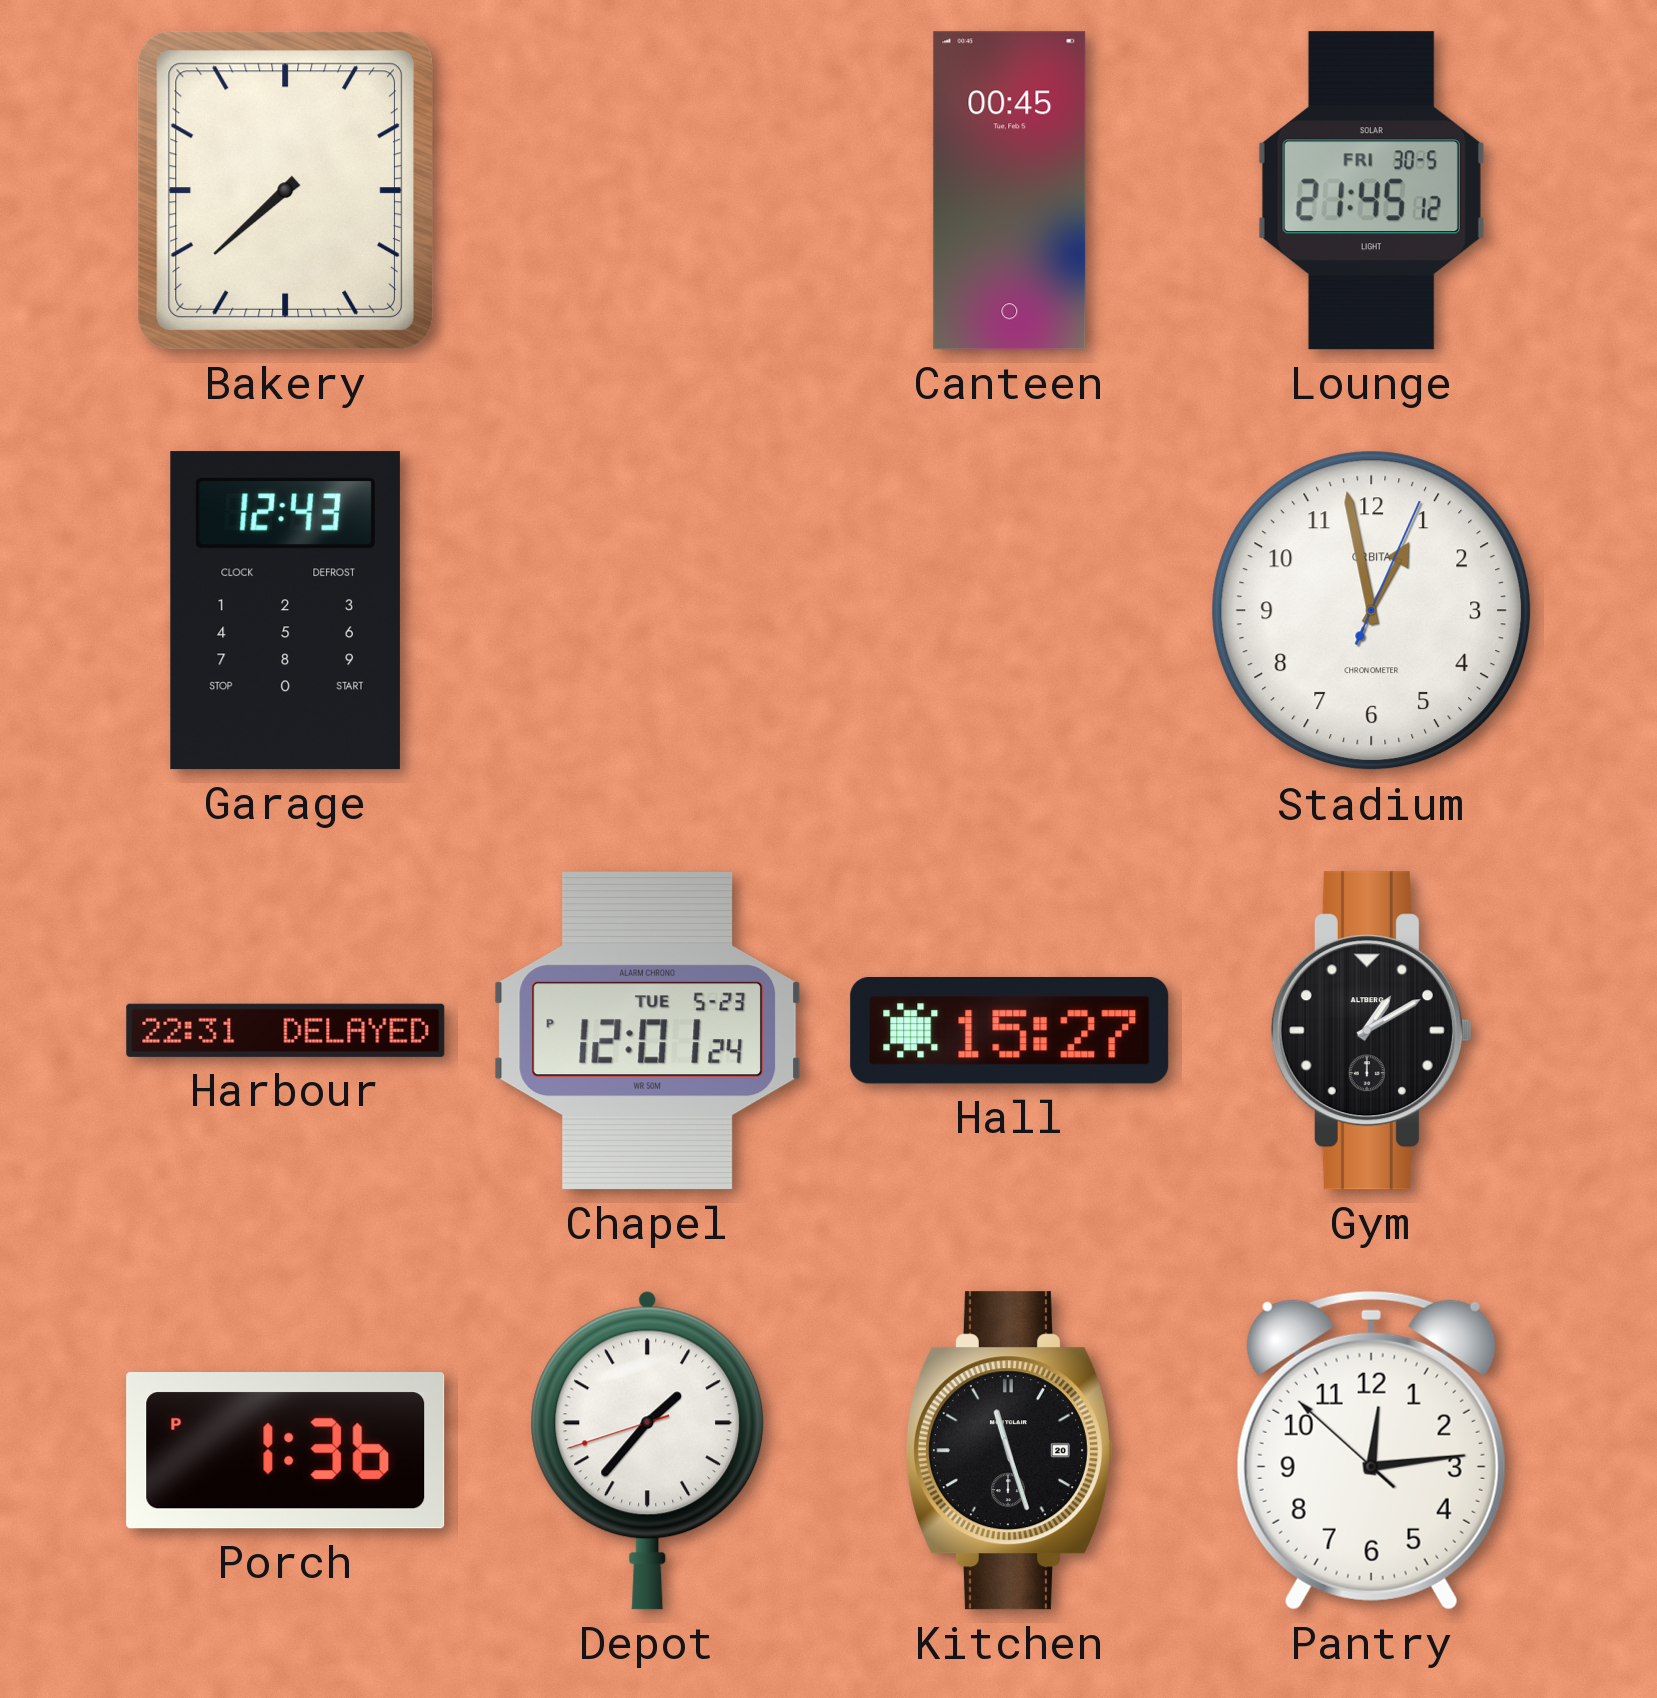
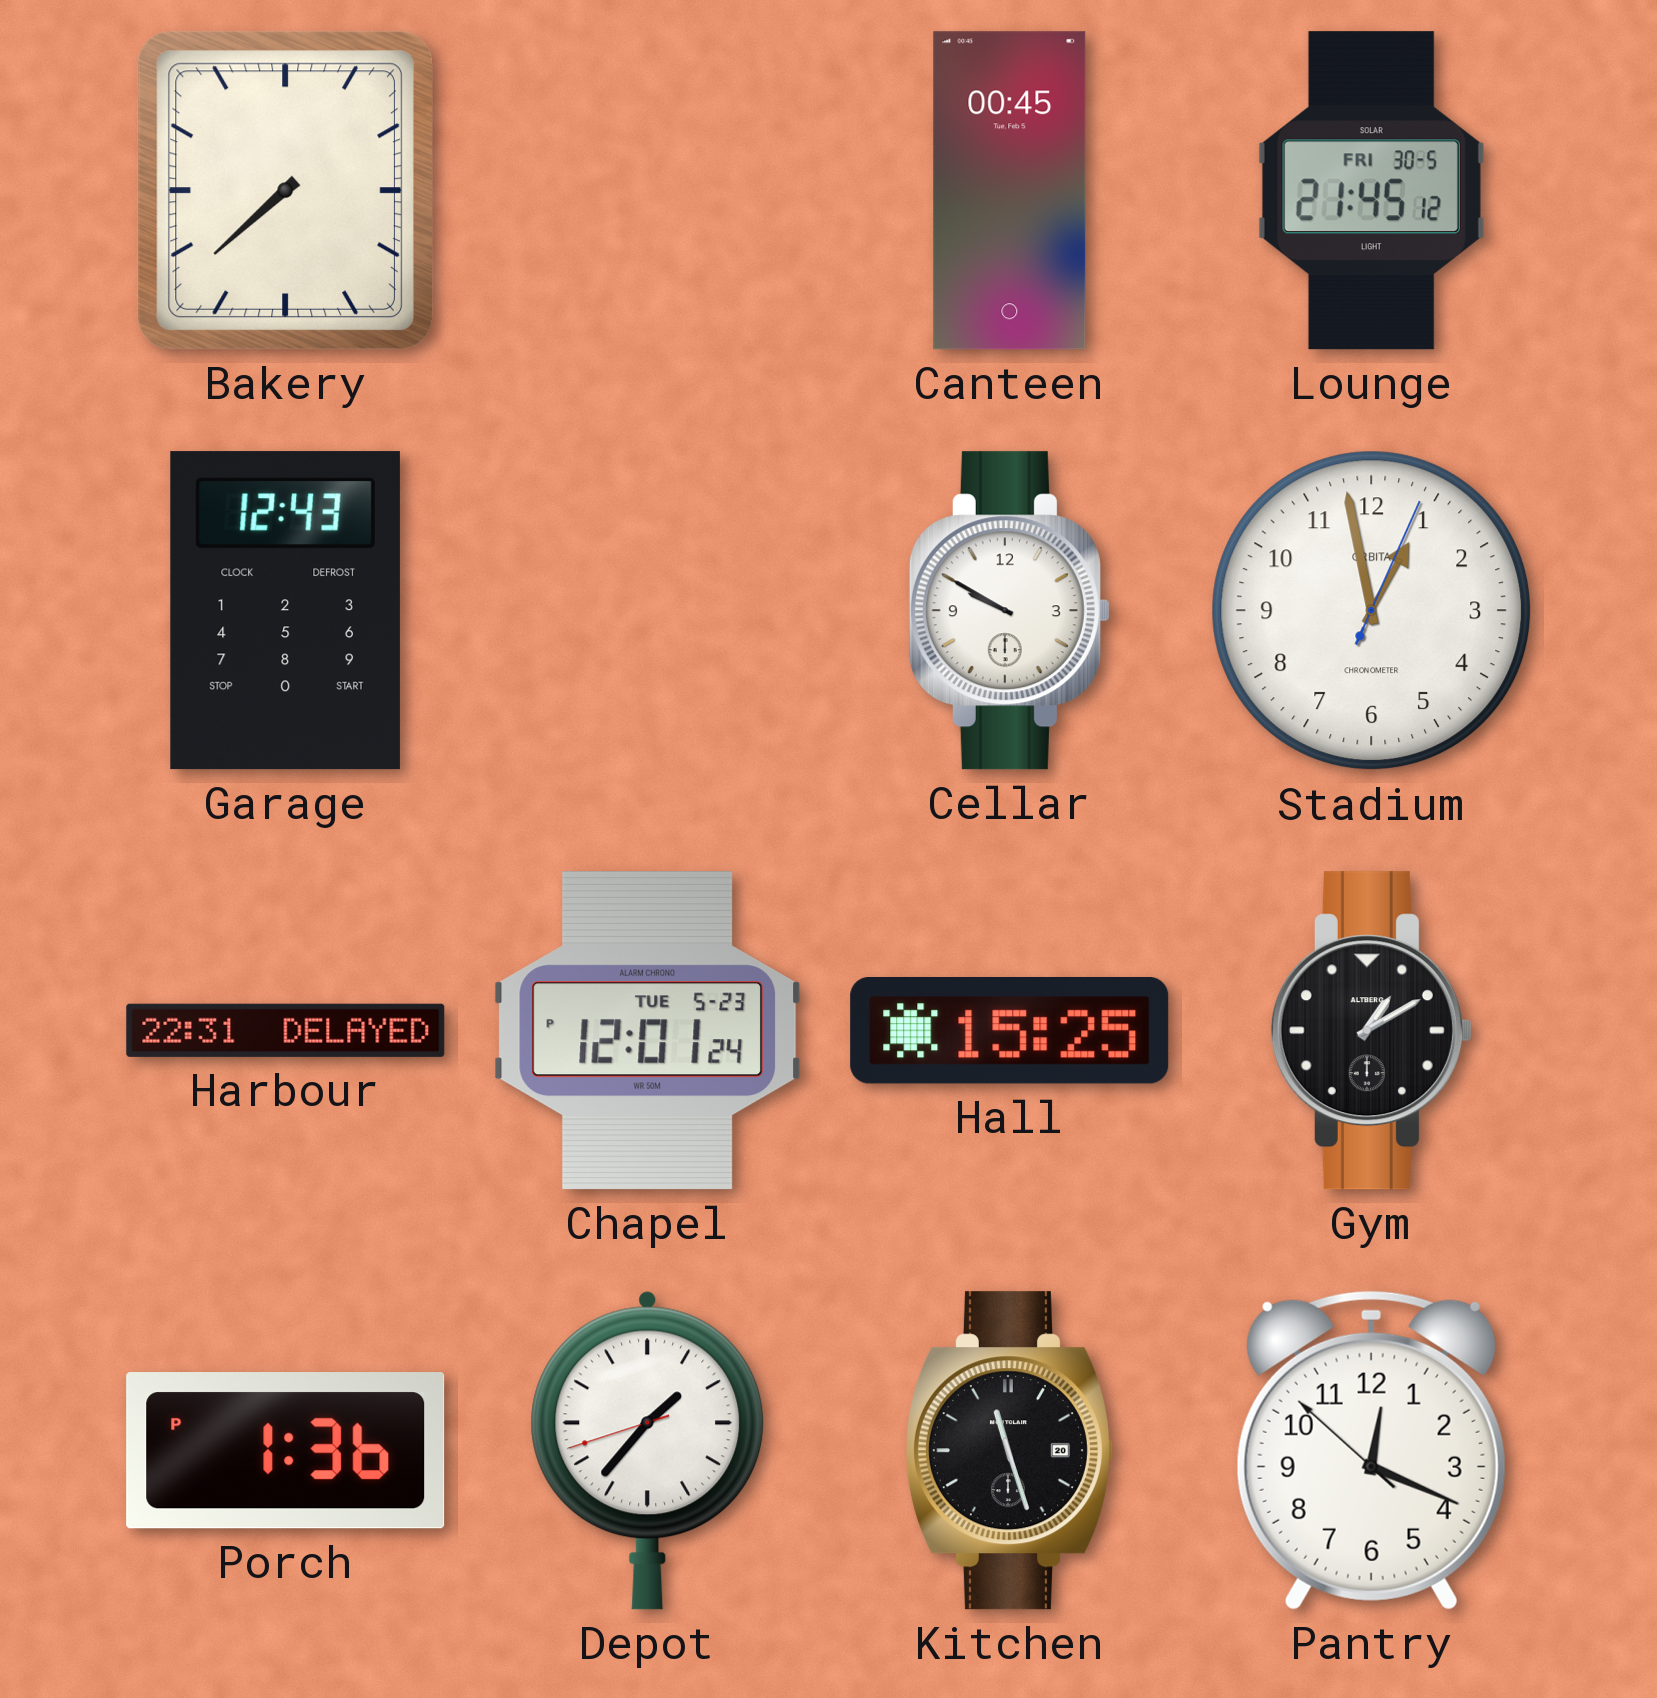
Cellar: none -> 9:50 (1009, 611)
Hall: 15:27 -> 15:25 (1010, 1031)
Pantry: 12:13 -> 12:18 (1371, 1450)
